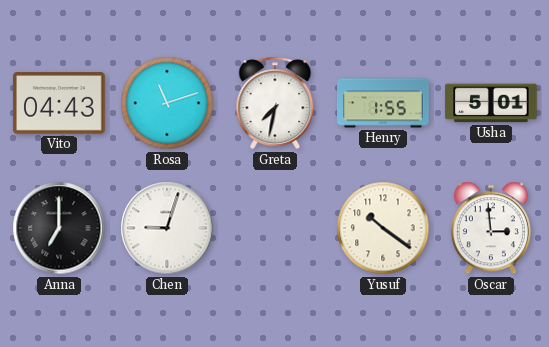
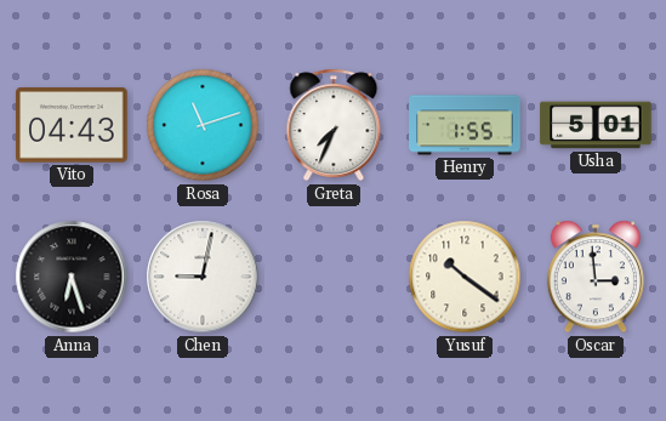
Greta: 7:32 -> 7:34 (334, 125)
Anna: 7:00 -> 6:27 (72, 277)
Chen: 9:03 -> 9:02 (203, 277)
